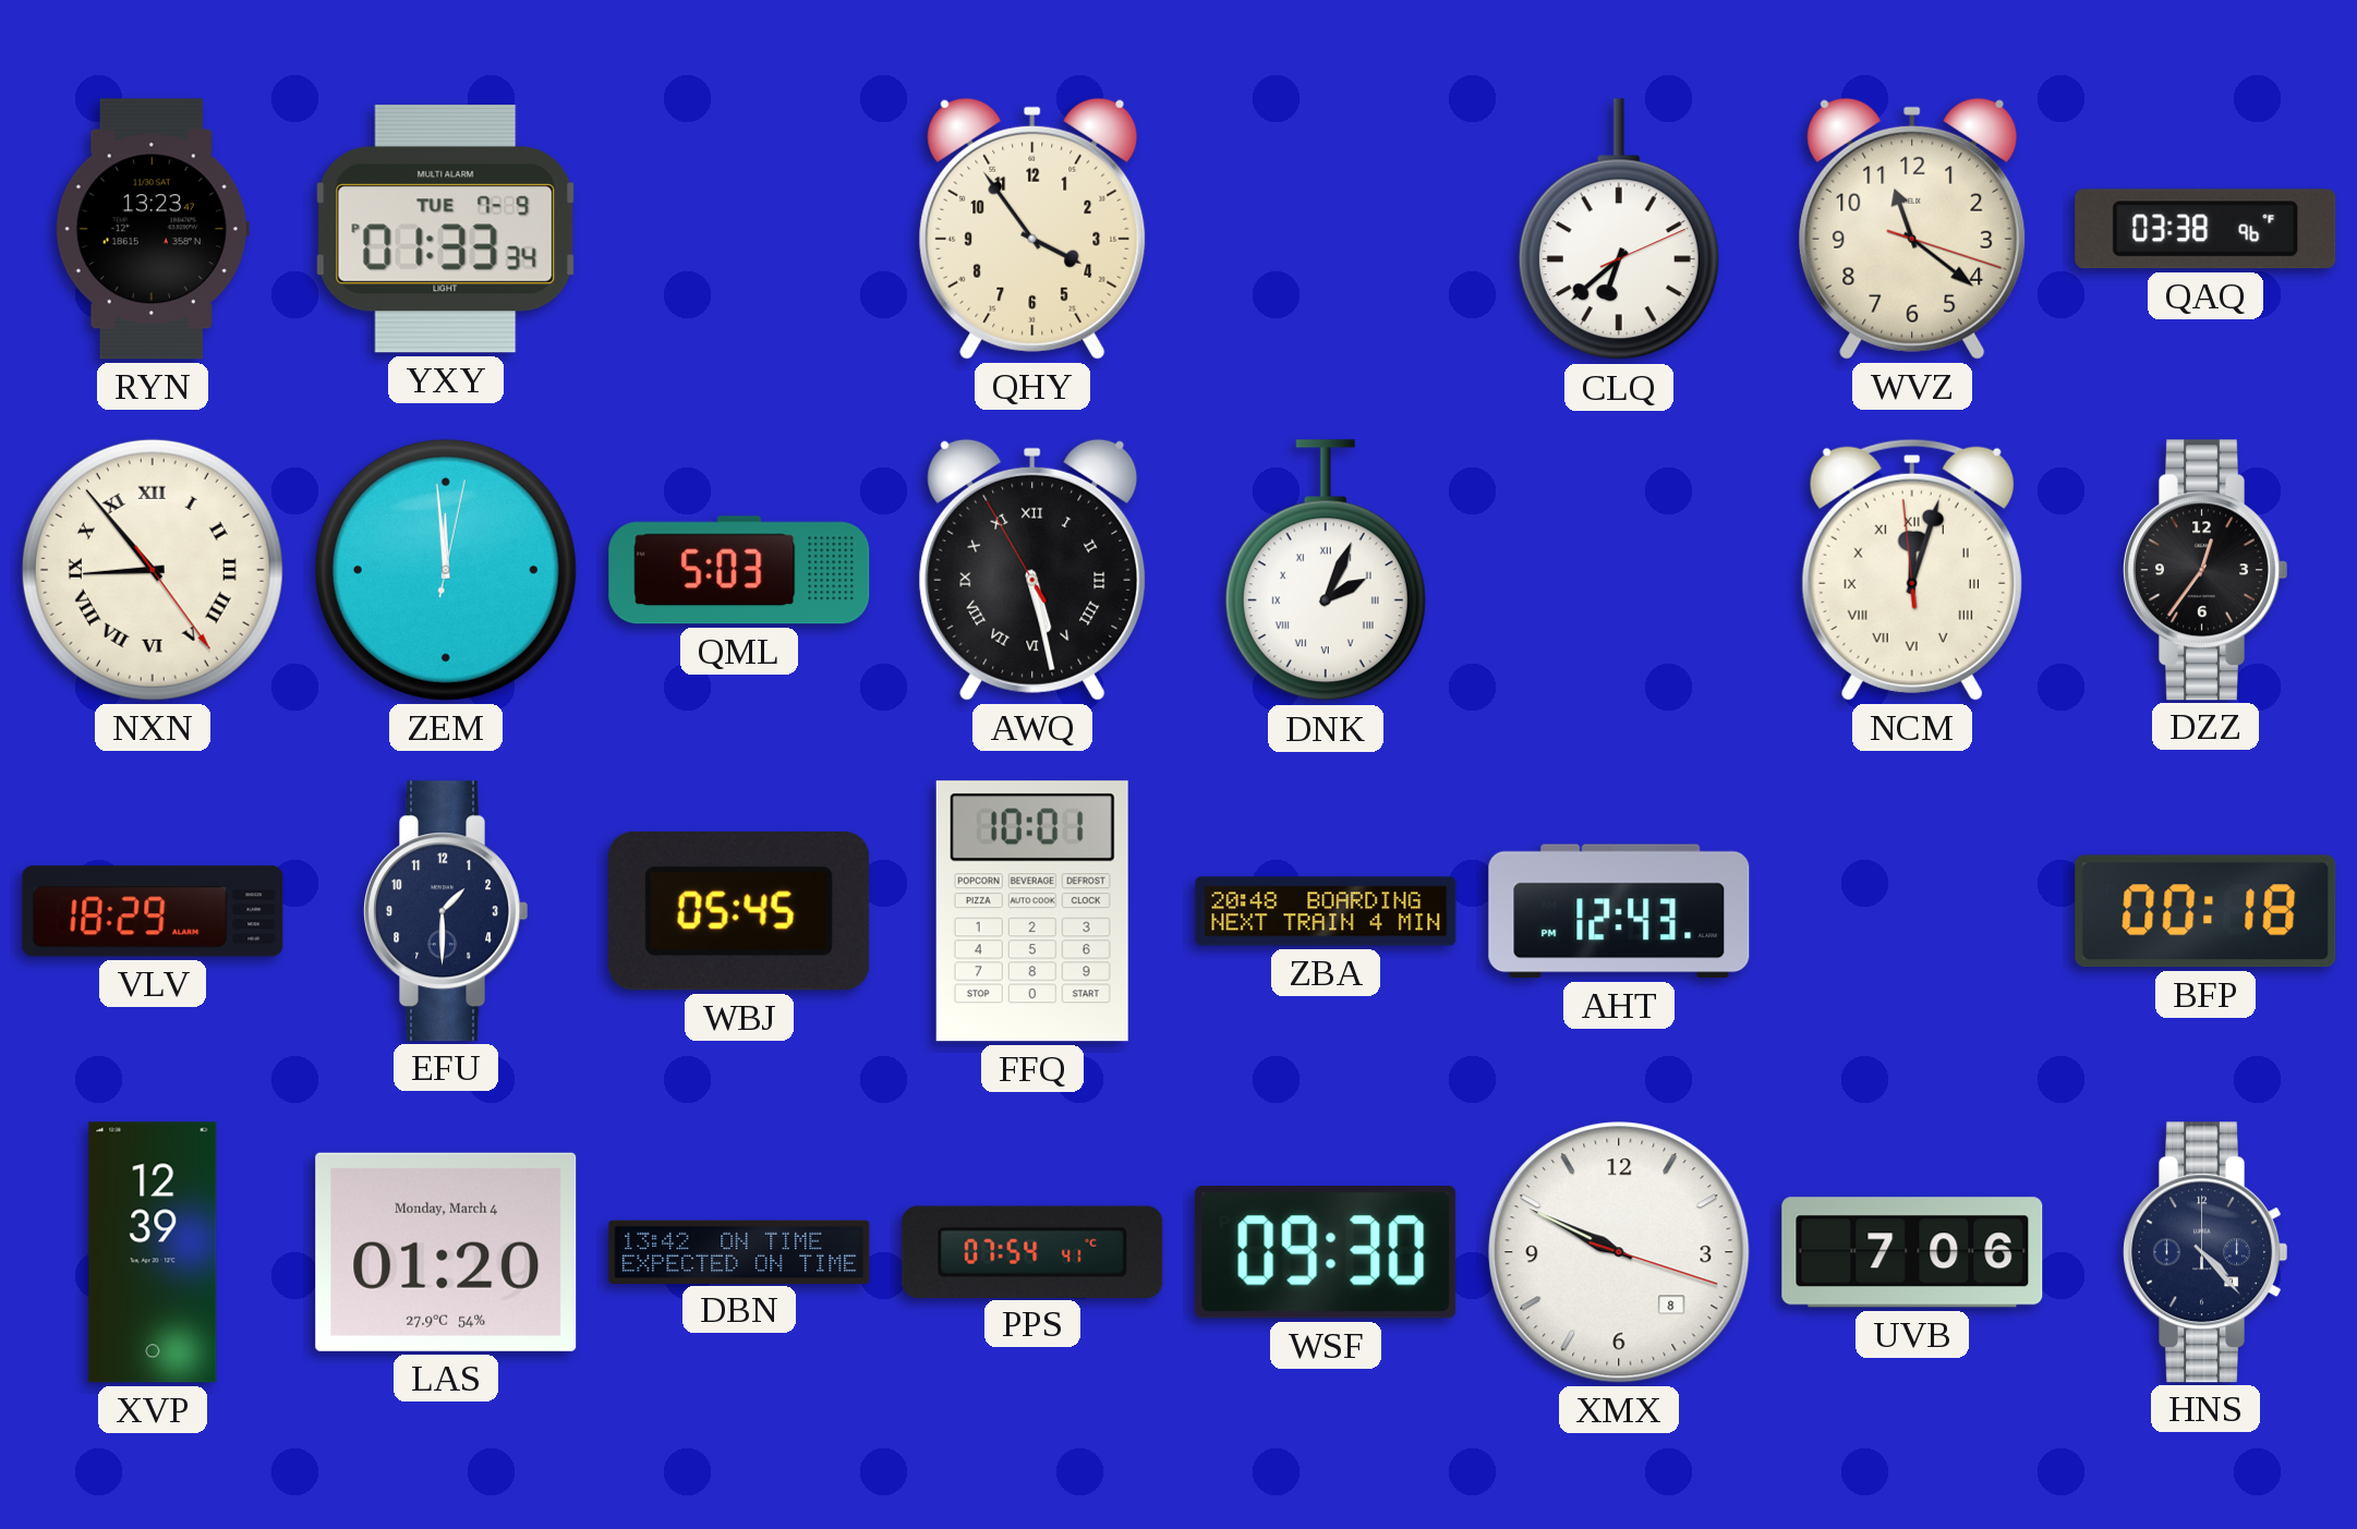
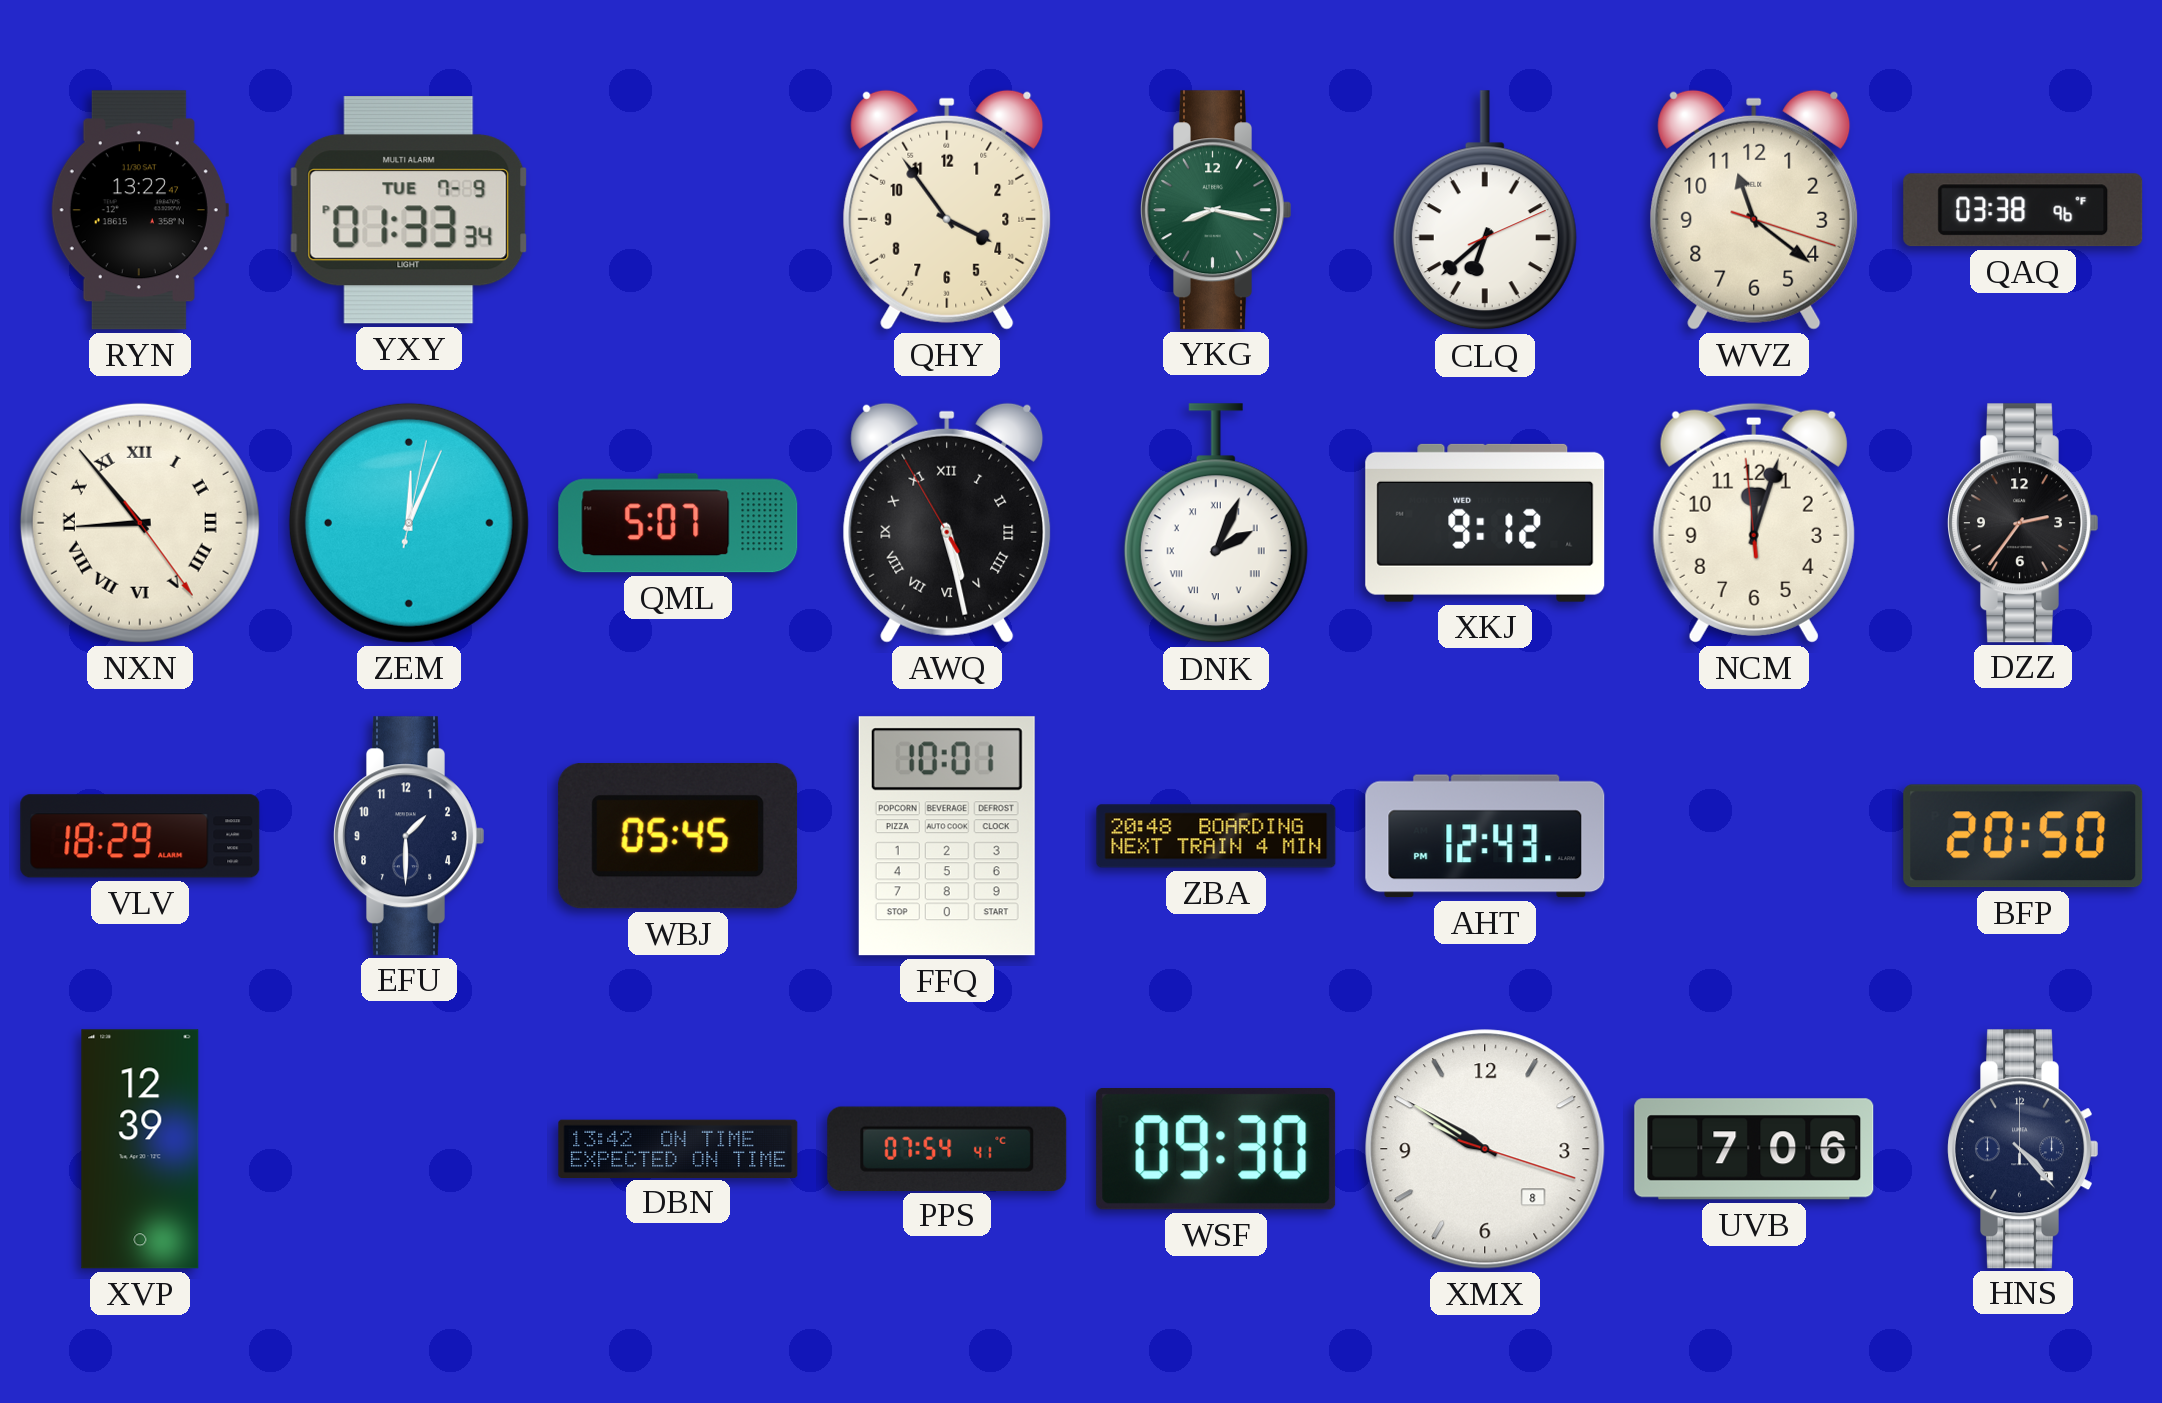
RYN: 13:23 -> 13:22 (140, 210)
YKG: none -> 8:17 (1216, 210)
ZEM: 11:59 -> 12:04 (409, 523)
QML: 5:03 -> 5:07 (678, 523)
XKJ: none -> 9:12 (1485, 523)
NCM numerals: Roman -> Arabic (1754, 523)
DZZ: 12:36 -> 2:36 (2023, 523)
BFP: 00:18 -> 20:50 (2023, 836)
LAS: 01:20 -> none (446, 1252)
XMX: 9:49 -> 9:50 (1485, 1149)
